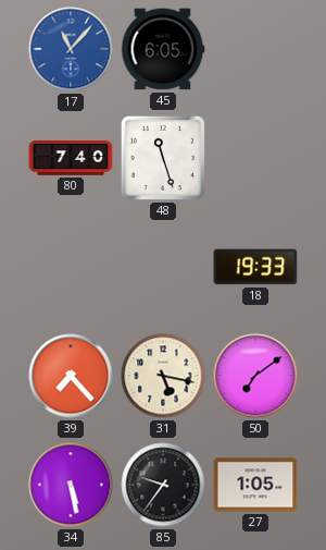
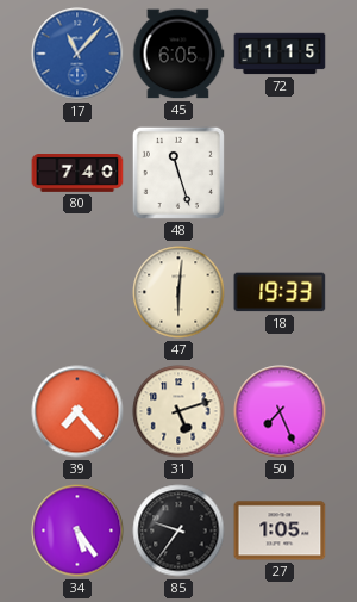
72: none -> 11:15 (280, 54)
47: none -> 6:01 (178, 292)
31: 5:17 -> 5:12 (178, 411)
50: 7:09 -> 7:26 (280, 411)
34: 5:28 -> 5:24 (77, 530)
